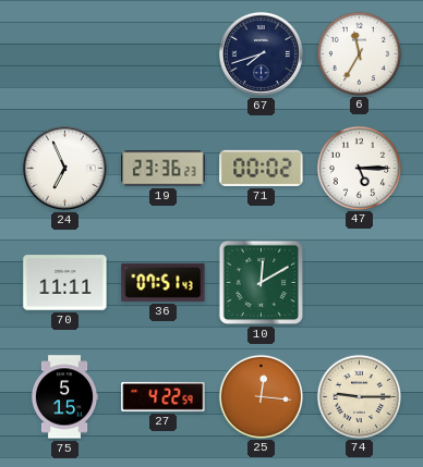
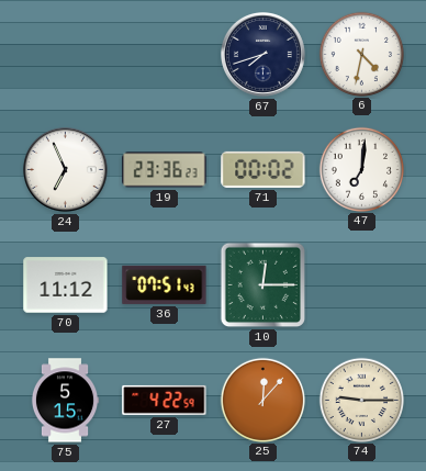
6: 11:35 -> 4:32 (361, 54)
47: 5:15 -> 7:01 (361, 169)
70: 11:11 -> 11:12 (66, 285)
10: 12:10 -> 12:15 (264, 285)
25: 12:16 -> 12:07 (262, 400)
